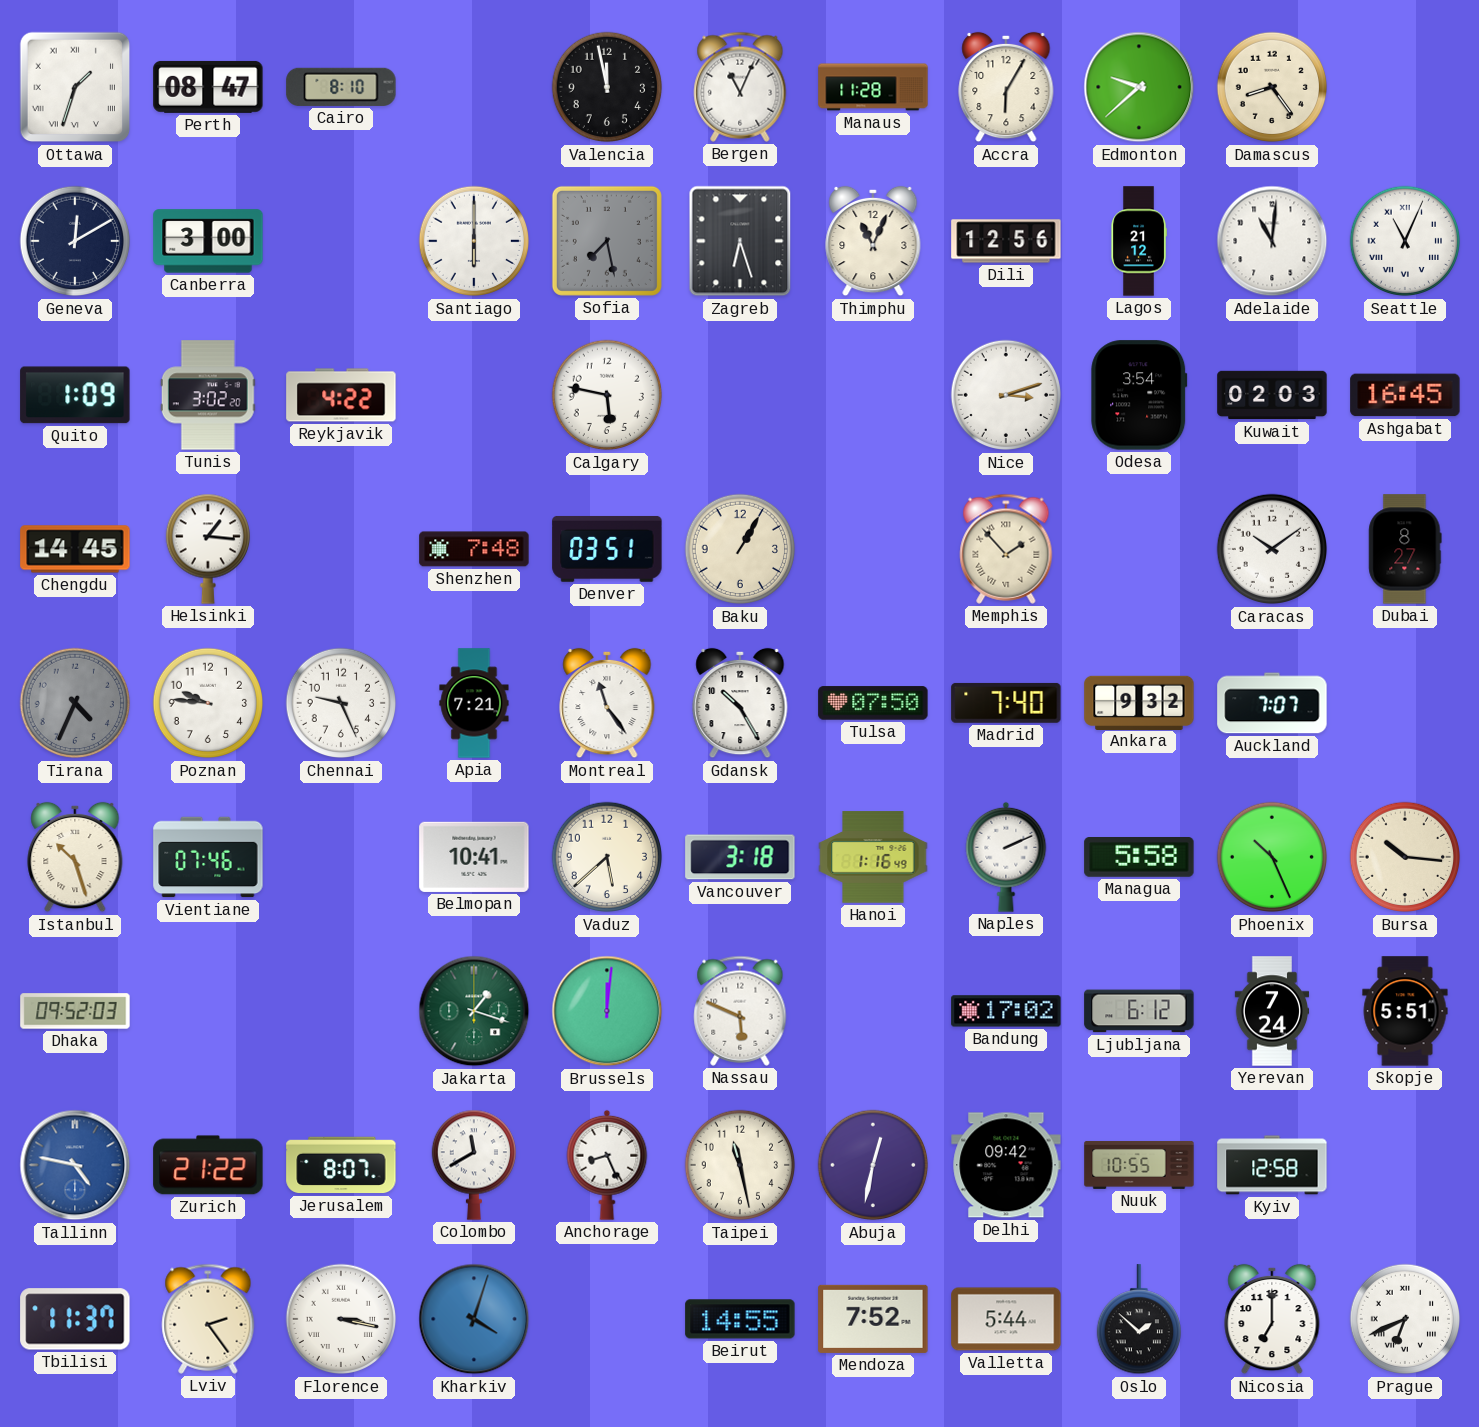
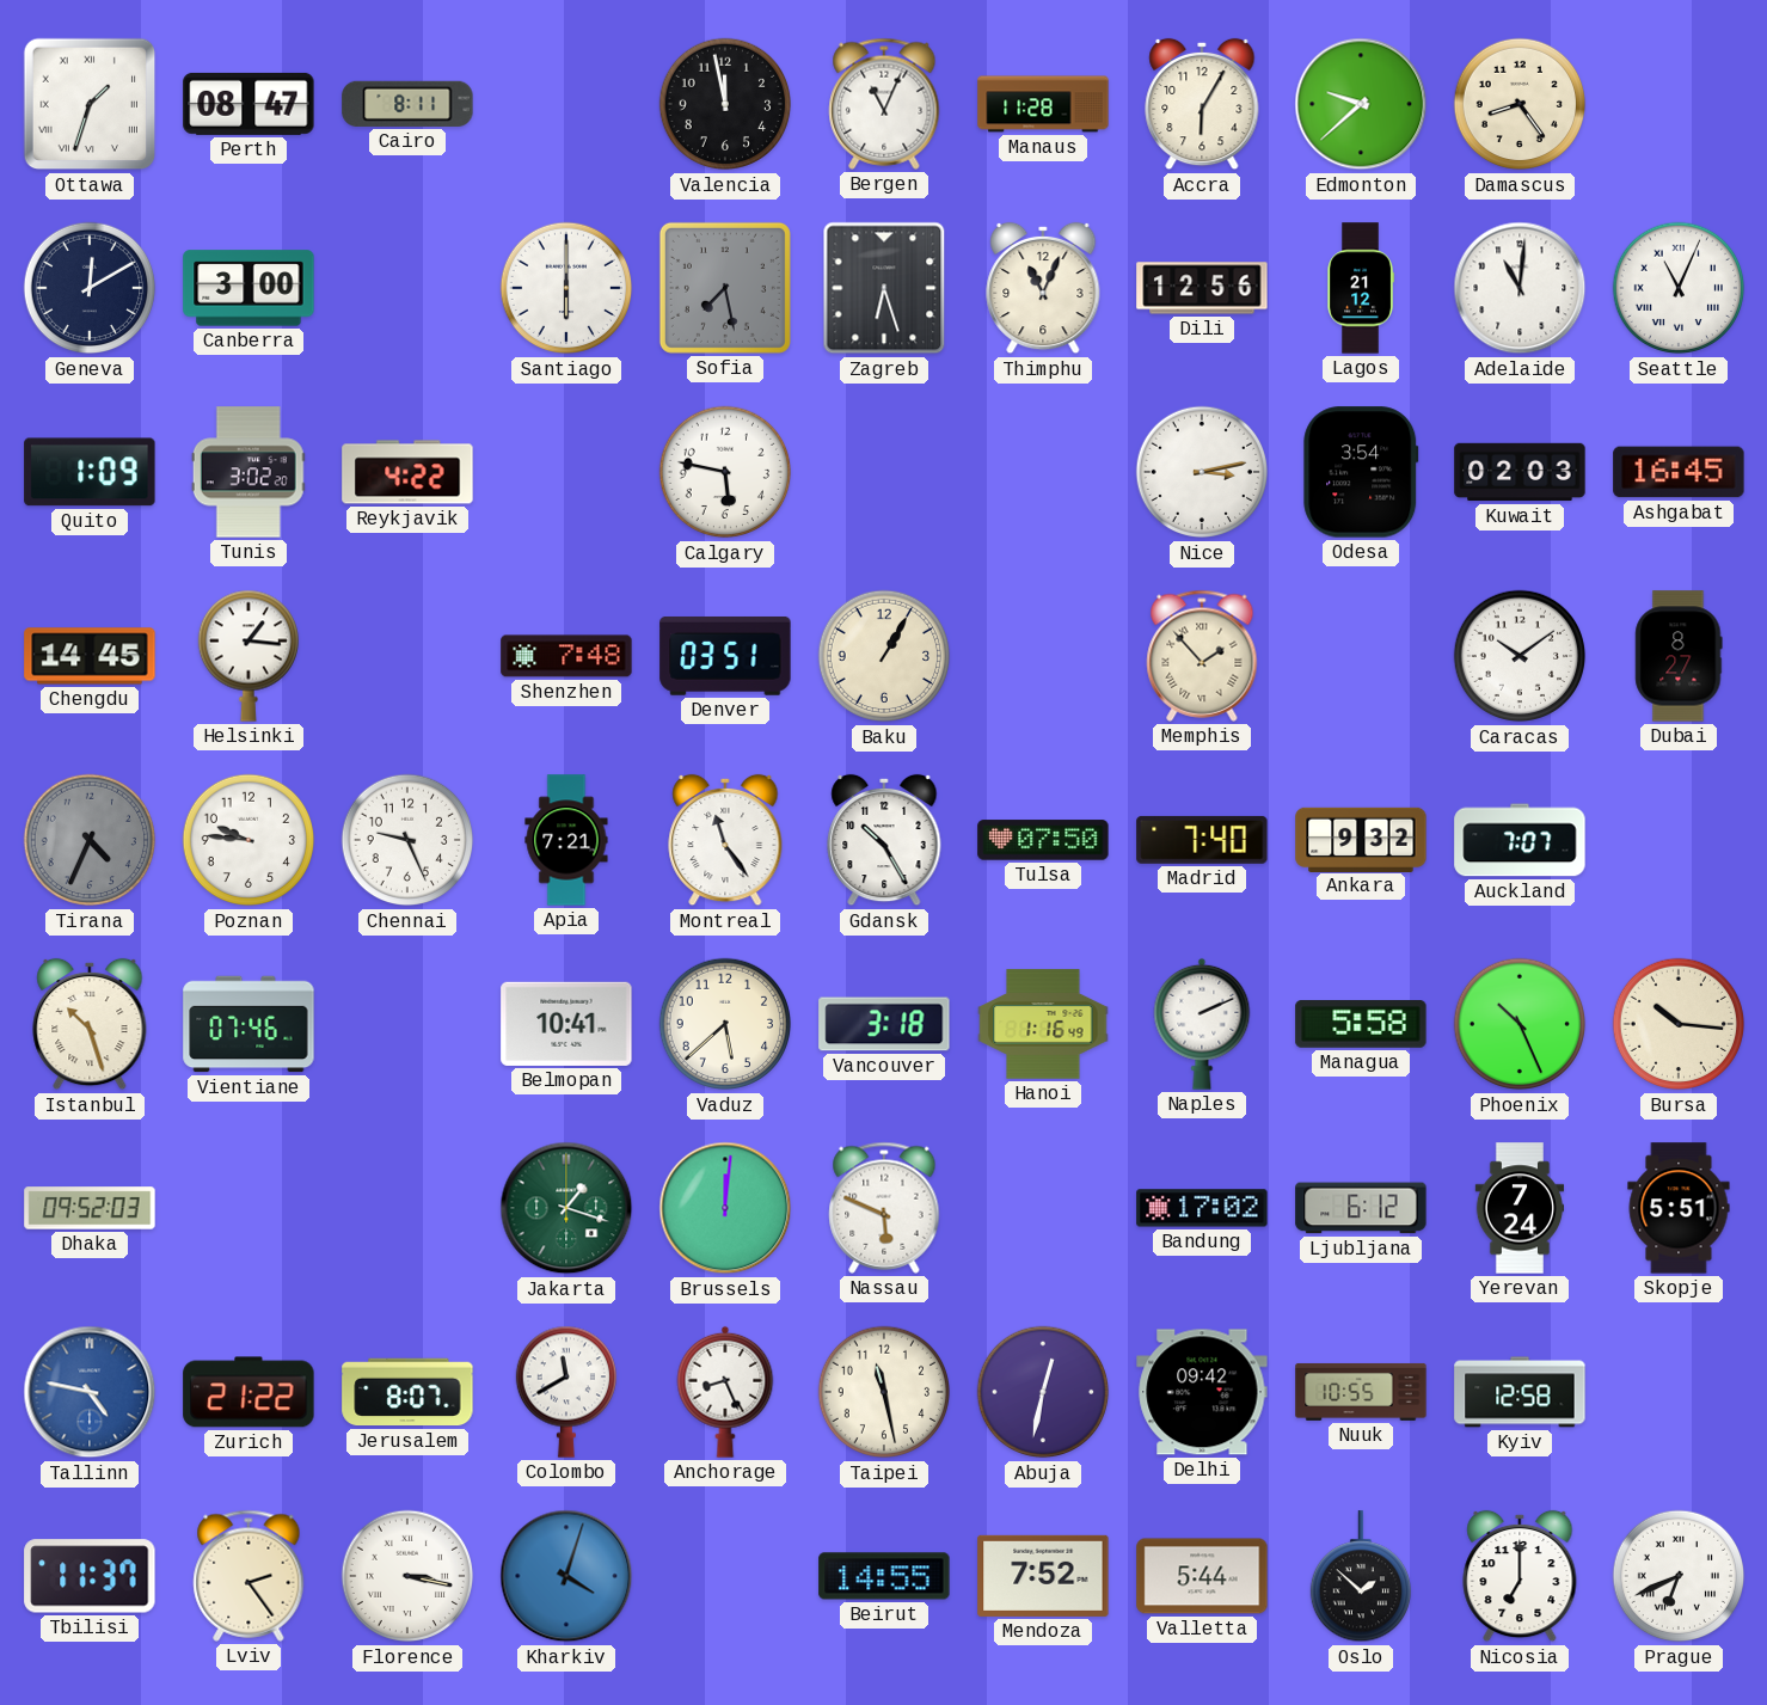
Cairo: 8:10 -> 8:11 (407, 104)
Nice: 3:12 -> 3:13 (1202, 472)
